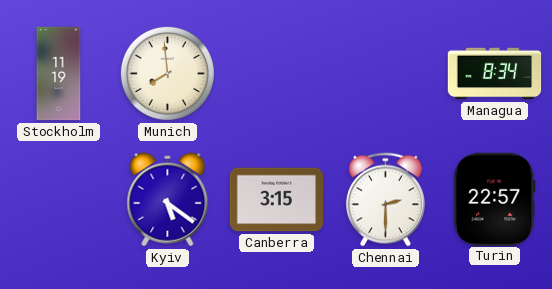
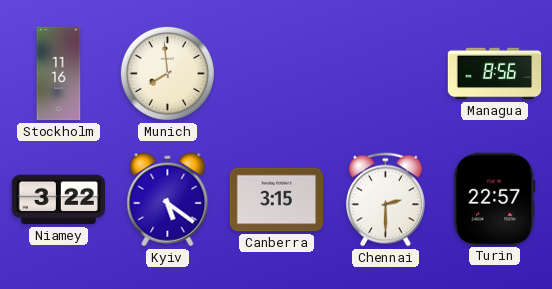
Stockholm: 11:19 -> 11:16 (59, 74)
Managua: 8:34 -> 8:56 (495, 74)
Niamey: none -> 3:22 (58, 200)
